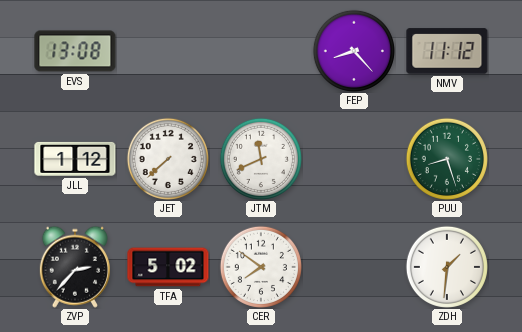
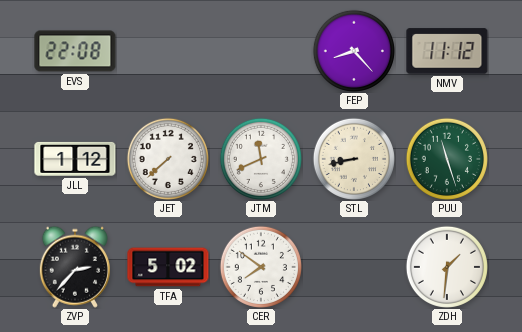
EVS: 13:08 -> 22:08 (75, 51)
STL: none -> 8:43 (354, 159)
PUU: 8:27 -> 11:27 (447, 159)
